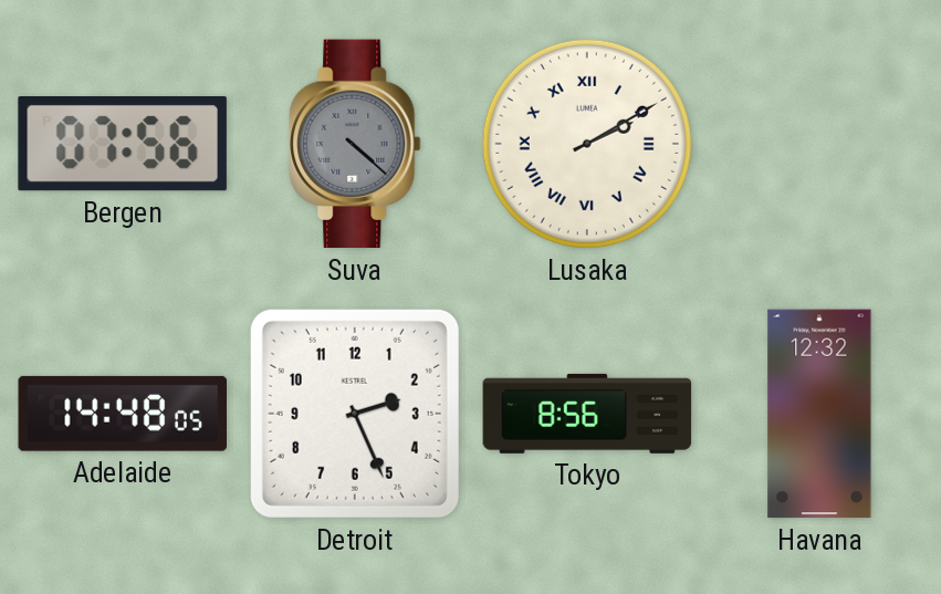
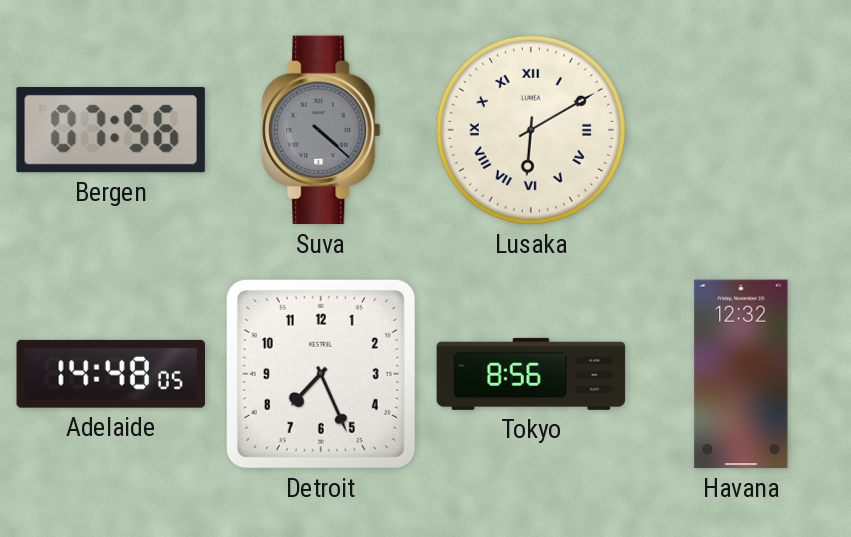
Lusaka: 2:10 -> 6:10 (531, 130)
Detroit: 2:26 -> 7:26 (321, 374)
